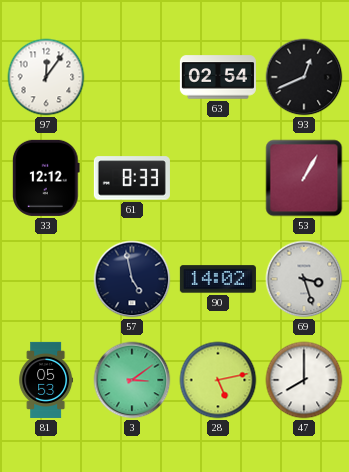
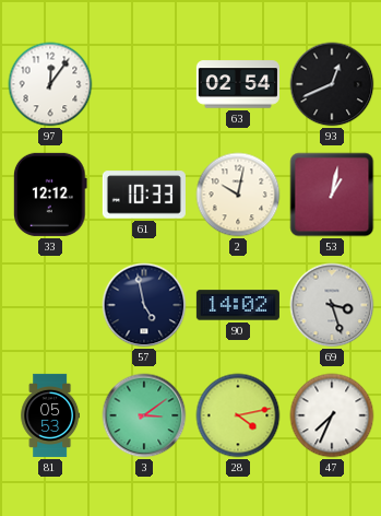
61: 8:33 -> 10:33 (144, 195)
2: none -> 10:02 (238, 195)
53: 1:05 -> 1:02 (332, 195)
28: 5:13 -> 4:13 (238, 415)
47: 8:00 -> 7:34 (332, 415)
